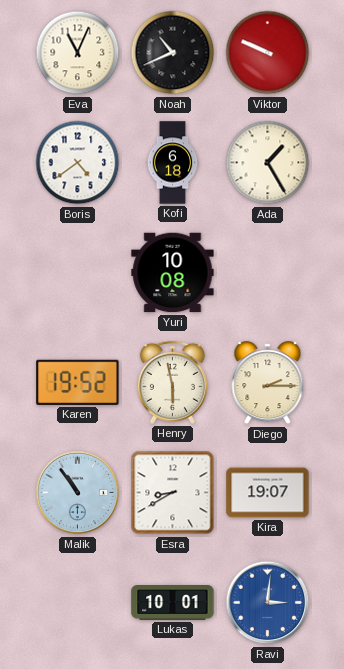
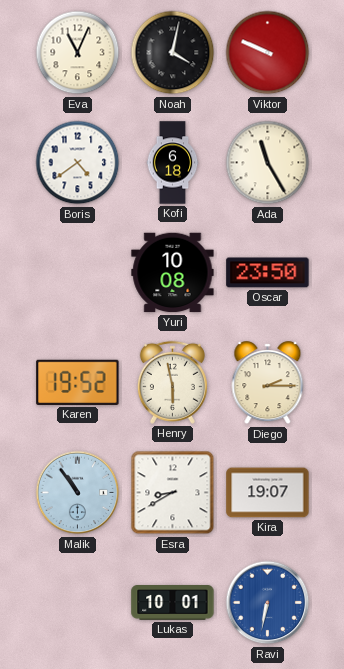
Noah: 10:41 -> 4:02 (173, 53)
Ada: 1:25 -> 11:25 (268, 163)
Oscar: none -> 23:50 (268, 273)
Ravi: 3:01 -> 6:32 (268, 603)
